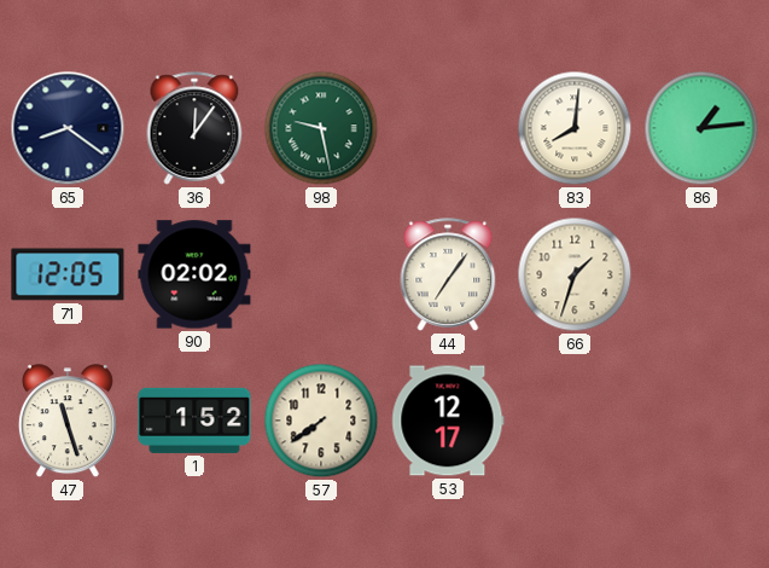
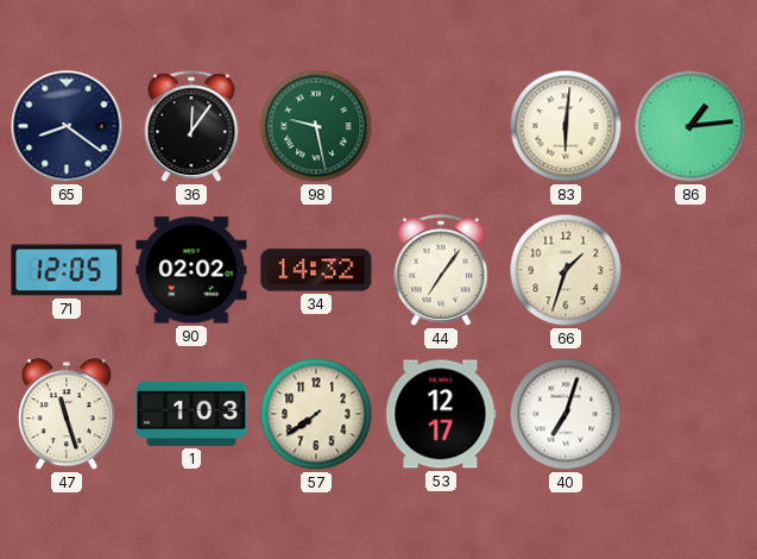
83: 8:01 -> 6:01 (566, 126)
34: none -> 14:32 (316, 270)
1: 1:52 -> 1:03 (191, 414)
40: none -> 7:03 (566, 414)
